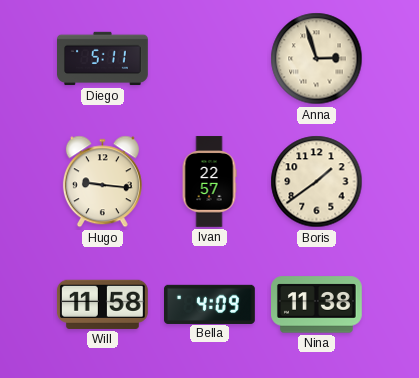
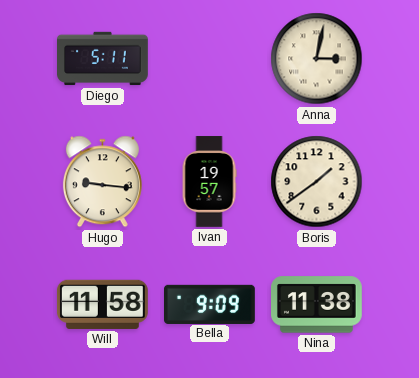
Anna: 2:57 -> 3:02 (317, 59)
Ivan: 22:57 -> 19:57 (209, 182)
Bella: 4:09 -> 9:09 (210, 304)
